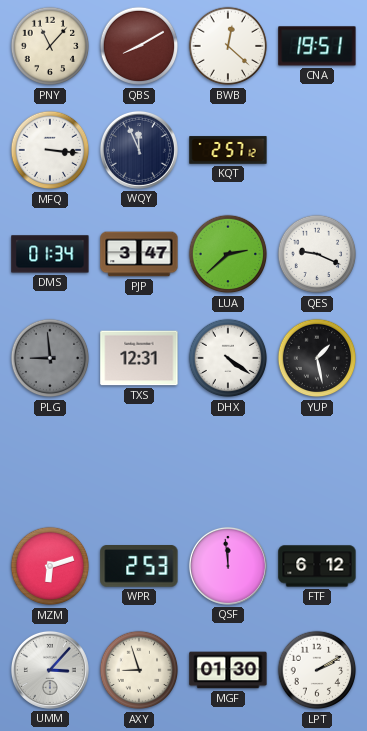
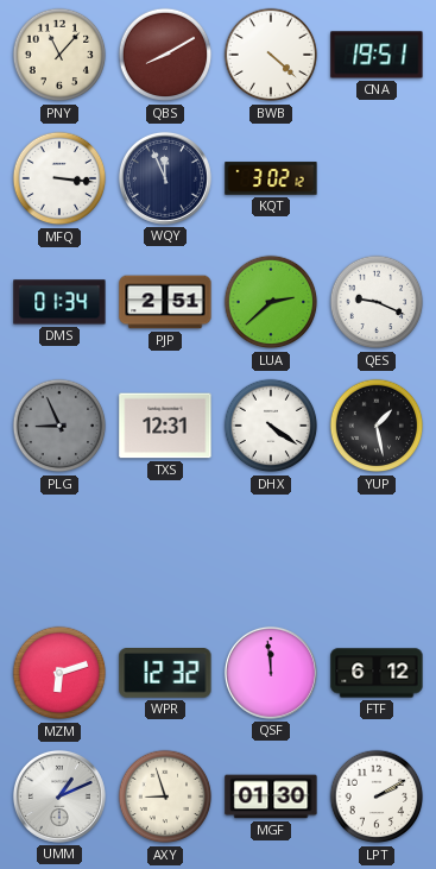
BWB: 12:22 -> 4:22 (271, 55)
KQT: 2:57 -> 3:02 (271, 178)
PJP: 3:47 -> 2:51 (165, 302)
PLG: 8:59 -> 8:56 (59, 426)
WPR: 2:53 -> 12:32 (165, 673)
UMM: 3:07 -> 1:11 (59, 796)
